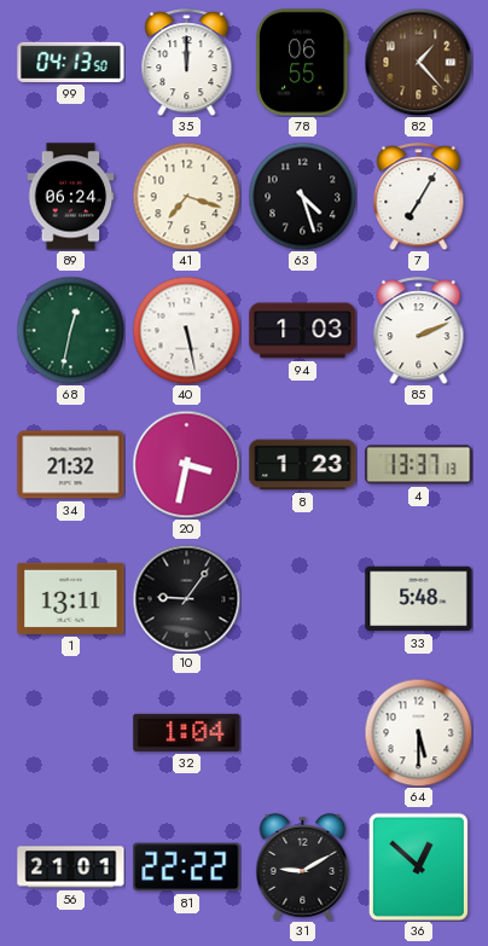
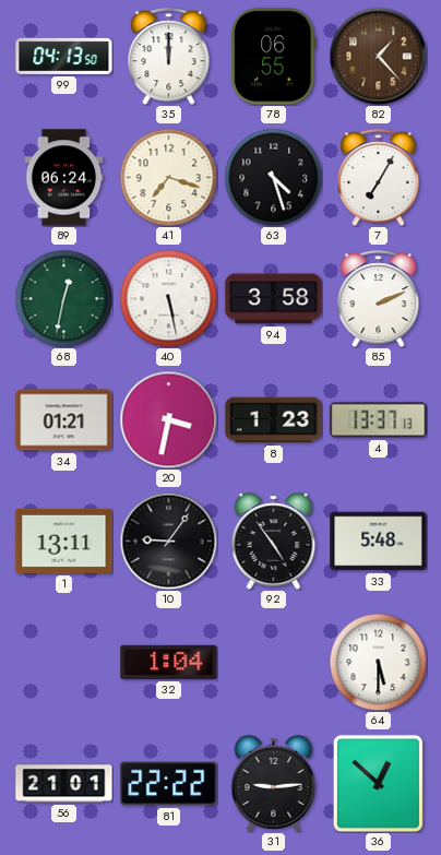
94: 1:03 -> 3:58 (274, 299)
34: 21:32 -> 01:21 (64, 420)
92: none -> 4:54 (274, 542)
31: 9:10 -> 9:14 (274, 784)
